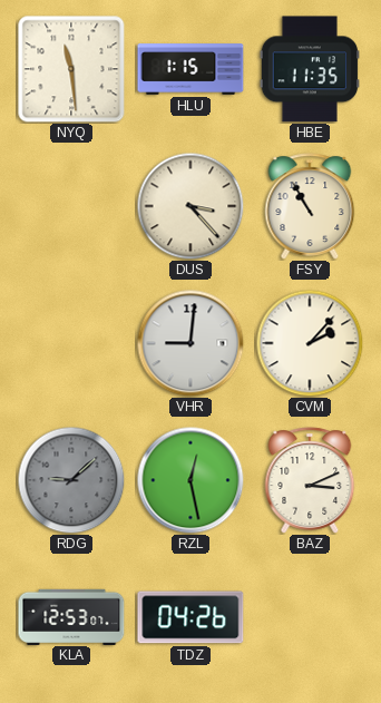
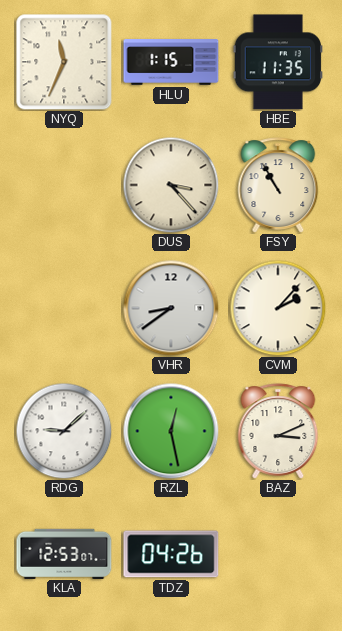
NYQ: 11:29 -> 11:34 (64, 62)
VHR: 9:01 -> 8:39 (171, 308)
RDG dial: grey -> white (64, 431)
